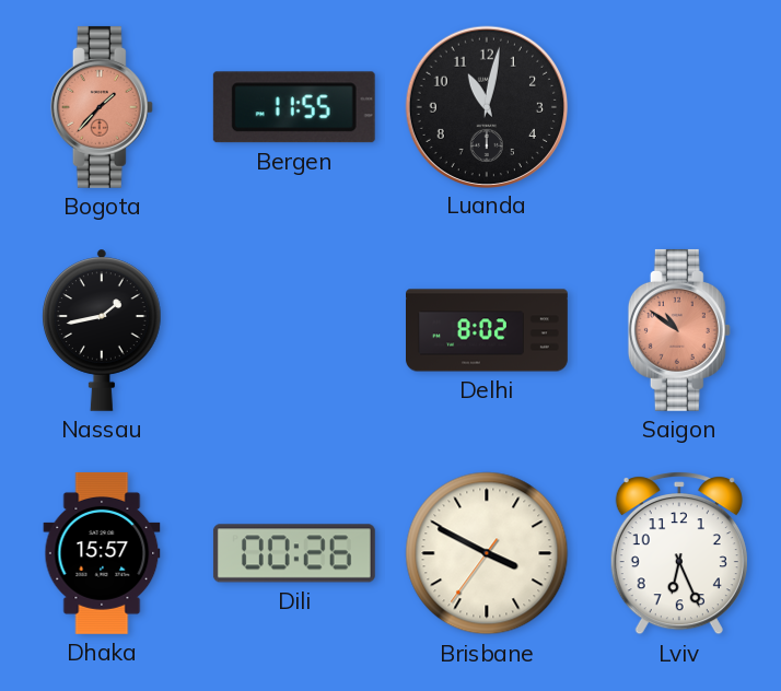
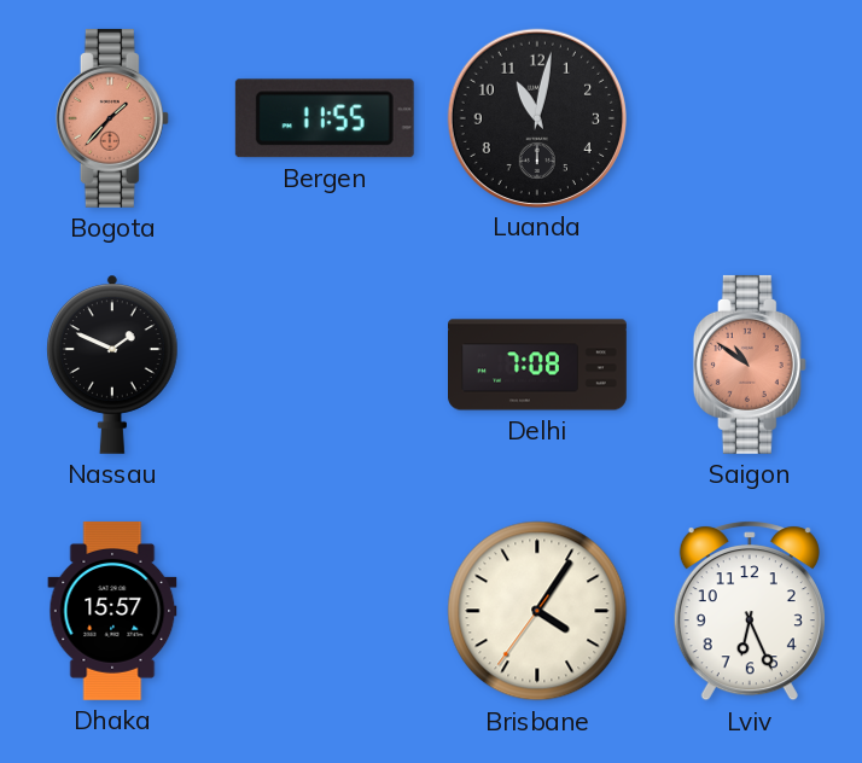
Nassau: 1:43 -> 1:49 (113, 365)
Delhi: 8:02 -> 7:08 (538, 365)
Dili: 00:26 -> none (294, 553)
Brisbane: 3:49 -> 4:05 (537, 611)
